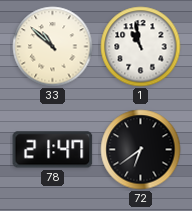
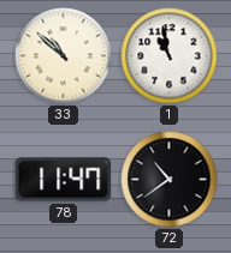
78: 21:47 -> 11:47 (64, 180)
72: 6:39 -> 10:39 (170, 180)
